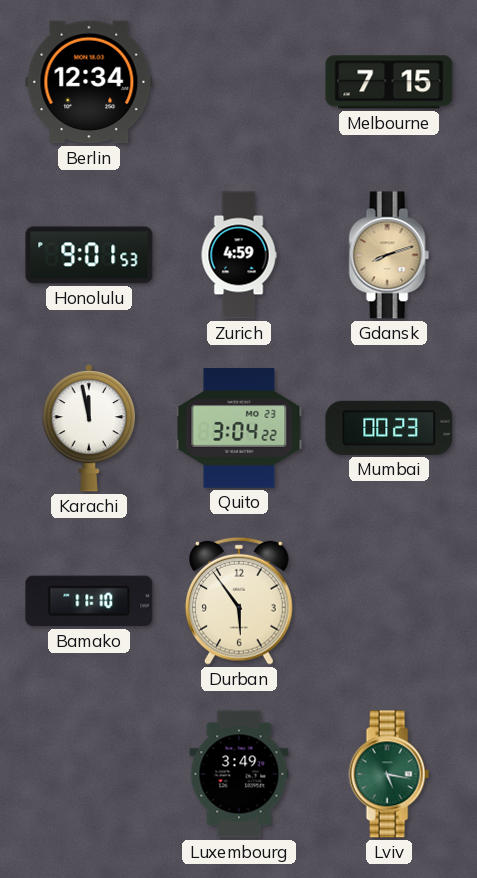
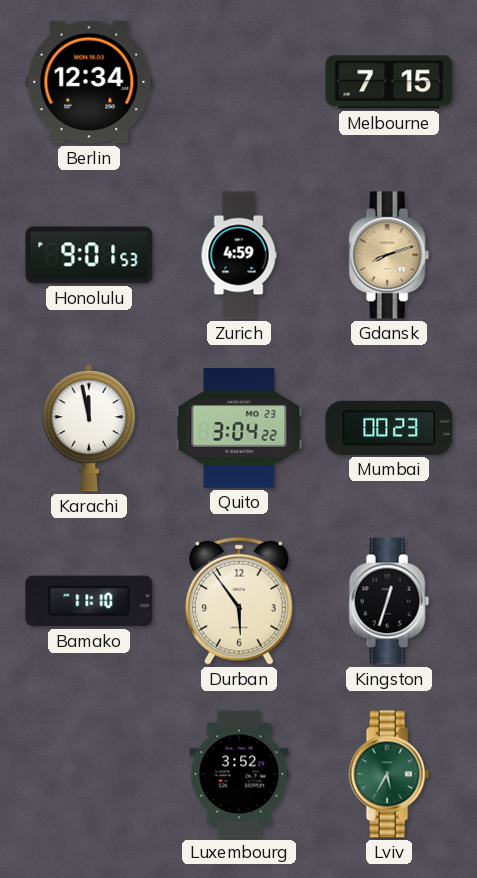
Kingston: none -> 12:33 (389, 601)
Luxembourg: 3:49 -> 3:52 (239, 774)
Lviv: 5:17 -> 5:35 (389, 774)
